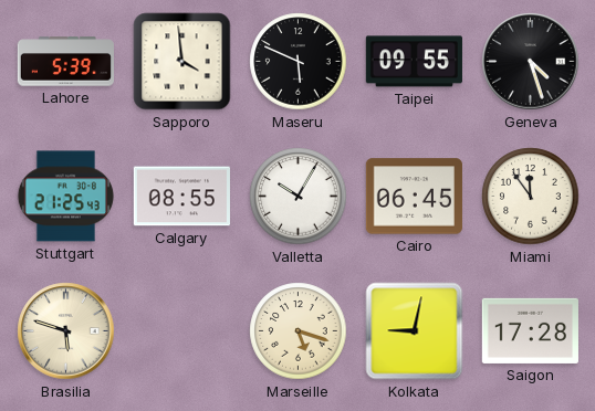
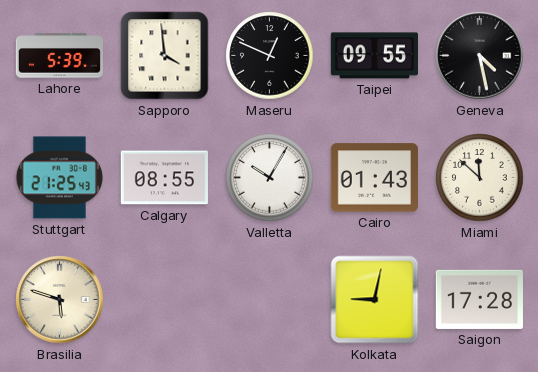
Maseru: 5:49 -> 12:49 (270, 56)
Geneva: 4:27 -> 4:28 (480, 56)
Cairo: 06:45 -> 01:43 (374, 178)
Miami: 11:54 -> 11:52 (480, 178)
Marseille: 5:18 -> none (299, 331)
